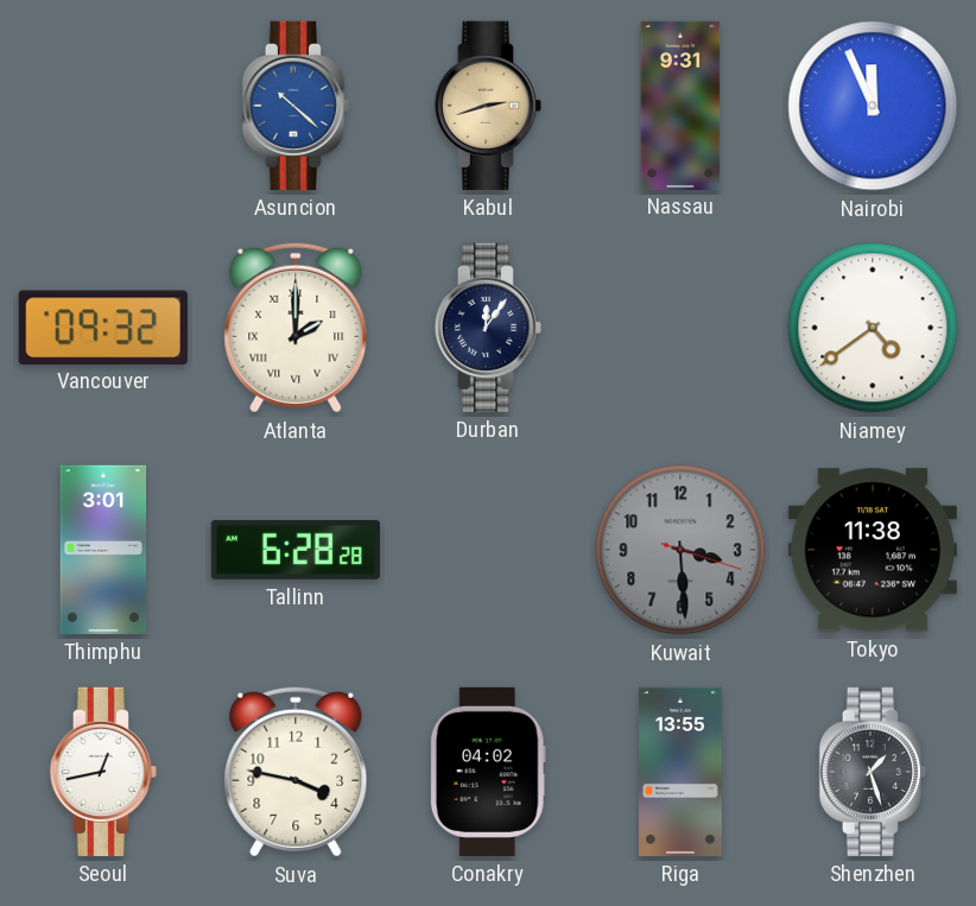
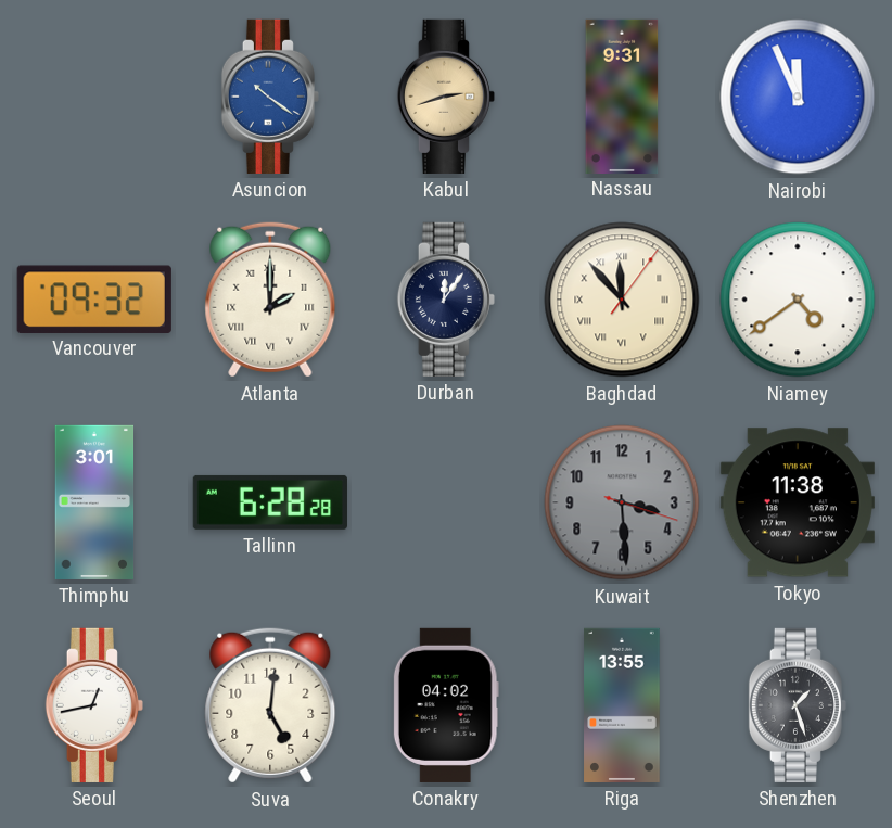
Asuncion: 10:22 -> 10:21 (270, 97)
Baghdad: none -> 11:53 (622, 300)
Suva: 3:47 -> 5:01 (270, 705)
